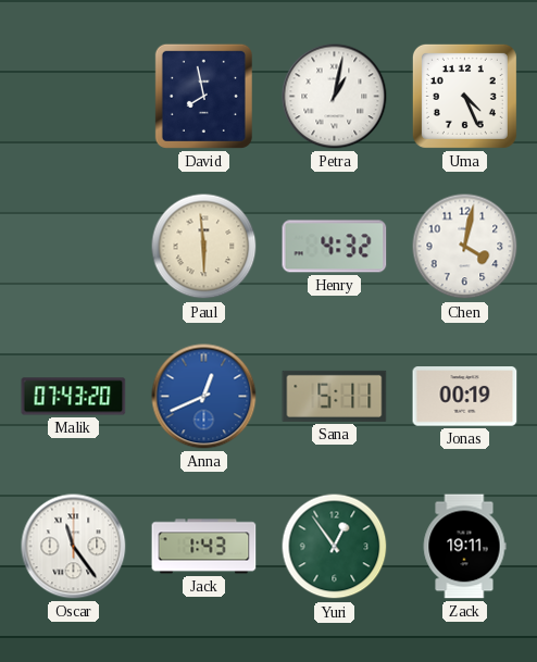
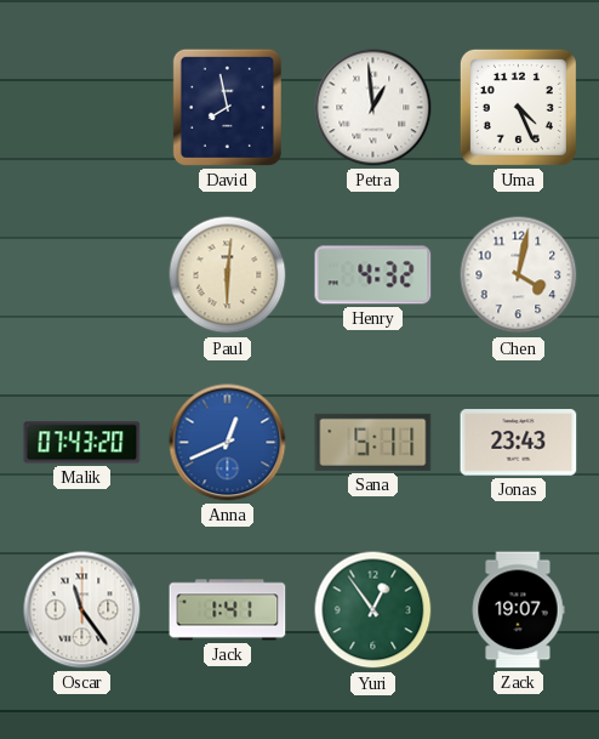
Petra: 1:02 -> 12:59 (373, 108)
Paul: 5:59 -> 6:01 (228, 275)
Jonas: 00:19 -> 23:43 (519, 443)
Jack: 1:43 -> 1:41 (228, 610)
Zack: 19:11 -> 19:07 (518, 610)
